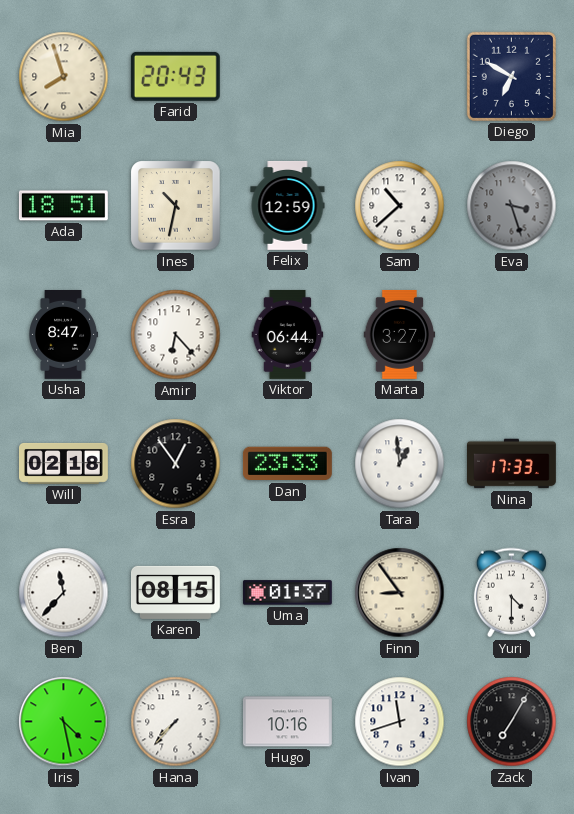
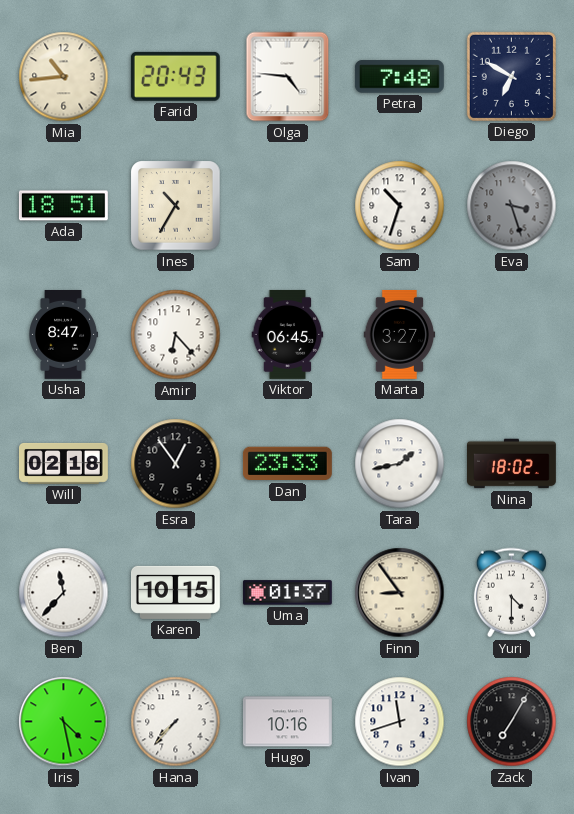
Mia: 7:57 -> 10:44 (64, 77)
Olga: none -> 4:46 (288, 77)
Petra: none -> 7:48 (399, 77)
Ines: 10:32 -> 10:35 (176, 206)
Felix: 12:59 -> none (288, 205)
Sam: 10:38 -> 10:33 (400, 206)
Viktor: 06:44 -> 06:45 (288, 334)
Tara: 12:59 -> 1:43 (400, 464)
Nina: 17:33 -> 18:02 (512, 464)
Karen: 08:15 -> 10:15 (175, 592)
